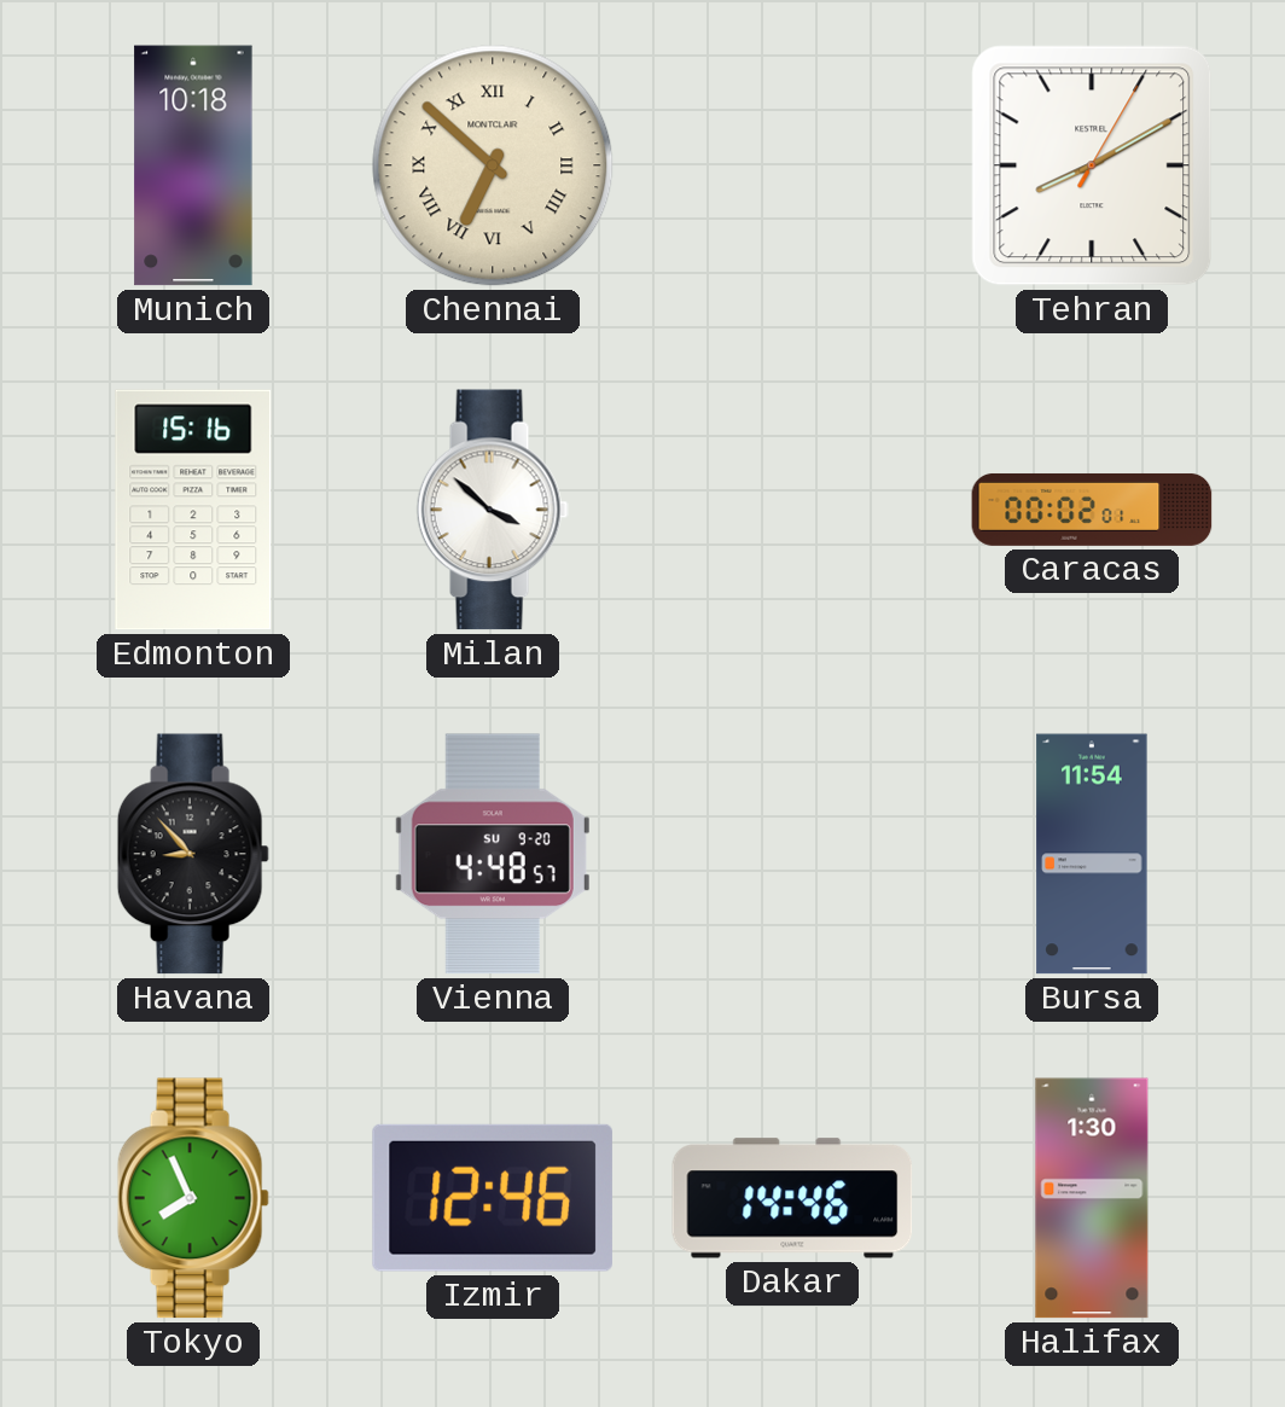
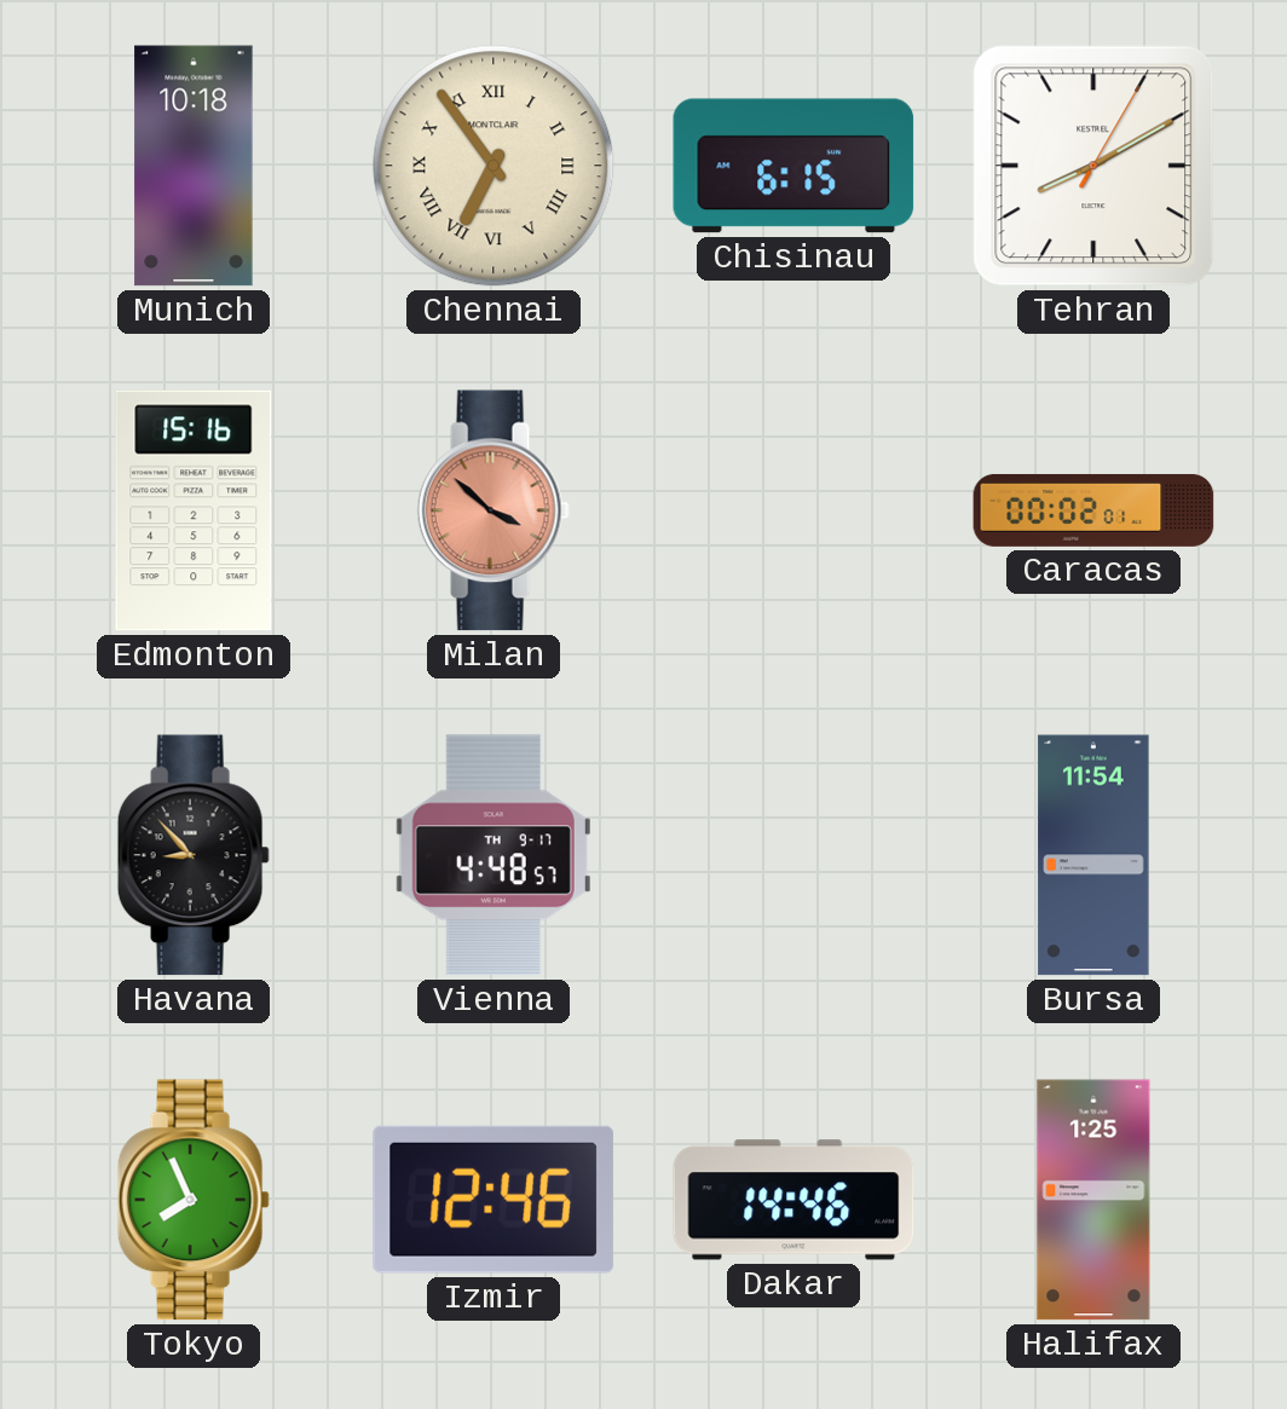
Chennai: 6:52 -> 6:54 (494, 166)
Chisinau: none -> 6:15 (793, 166)
Milan dial: white -> salmon (494, 510)
Vienna date: SU 9-20 -> TH 9-17 (494, 855)
Halifax: 1:30 -> 1:25 (1093, 1200)
